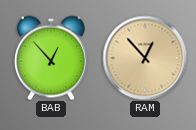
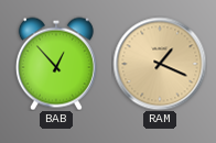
RAM: 12:53 -> 1:19 (160, 64)
